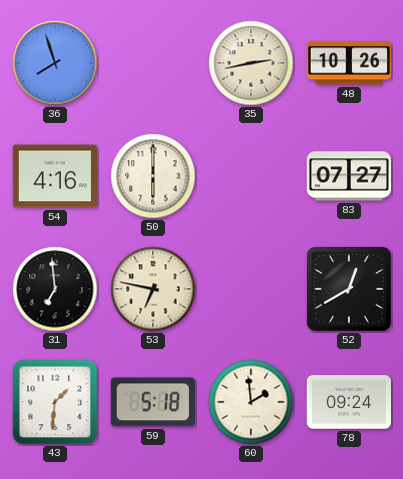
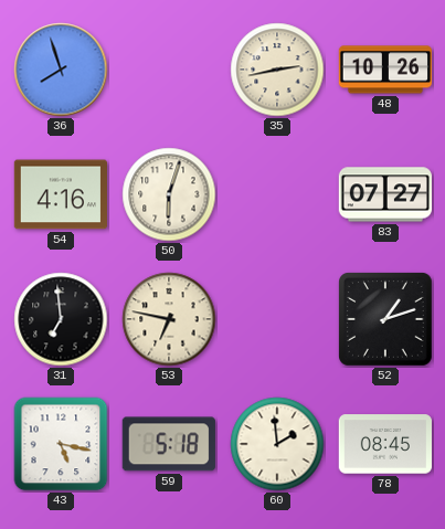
50: 6:00 -> 6:03 (169, 194)
52: 12:40 -> 1:12 (385, 319)
43: 1:31 -> 5:17 (61, 444)
78: 09:24 -> 08:45 (384, 444)
